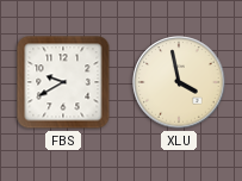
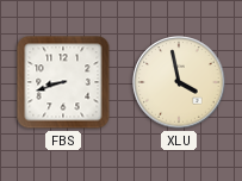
FBS: 9:40 -> 8:42 (63, 82)
